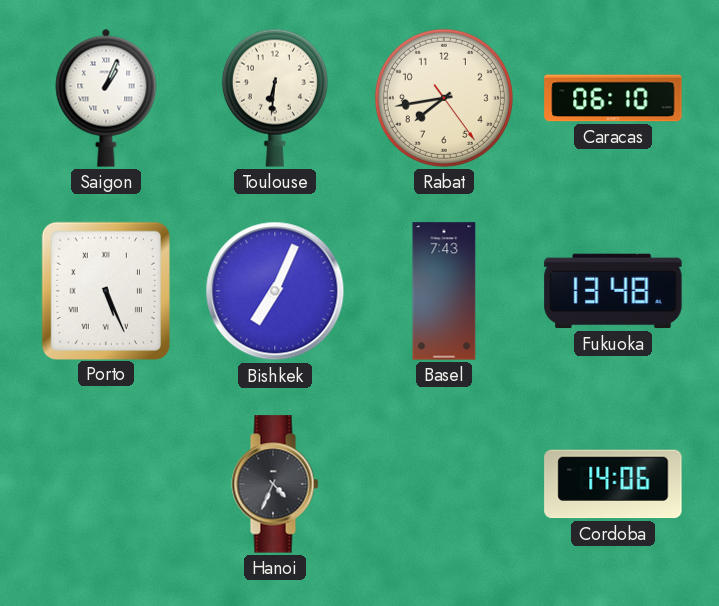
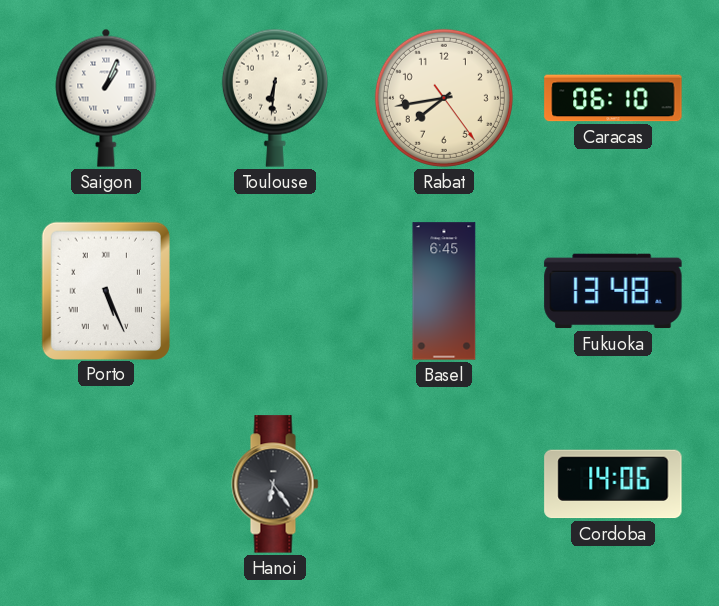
Bishkek: 7:04 -> none (275, 291)
Basel: 7:43 -> 6:45 (444, 291)
Hanoi: 4:34 -> 6:24 (275, 484)
